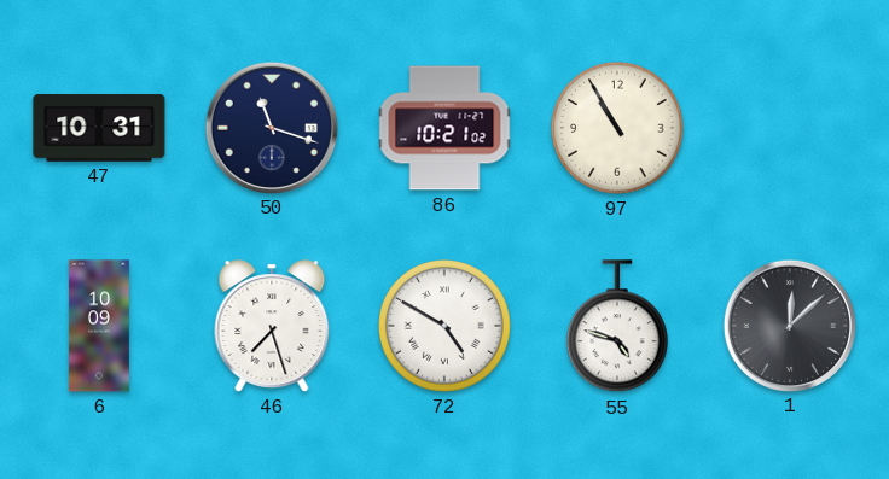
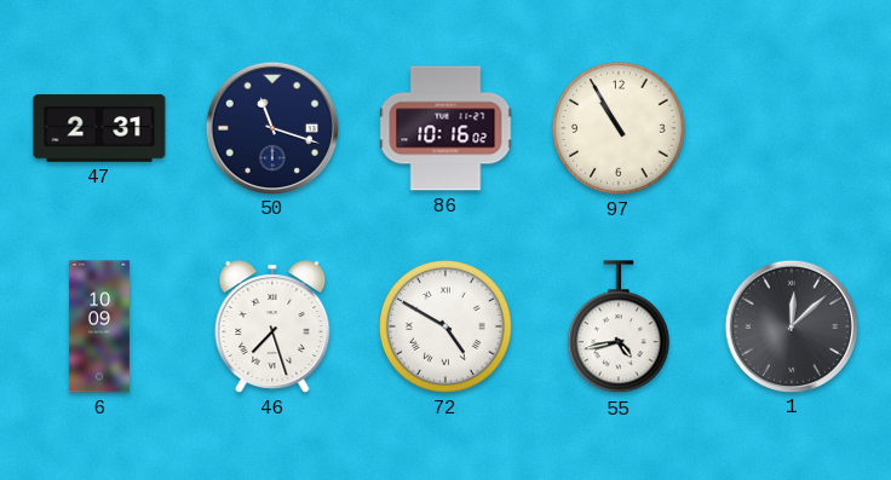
47: 10:31 -> 2:31 (99, 128)
86: 10:21 -> 10:16 (445, 128)
55: 4:48 -> 4:43 (619, 328)
